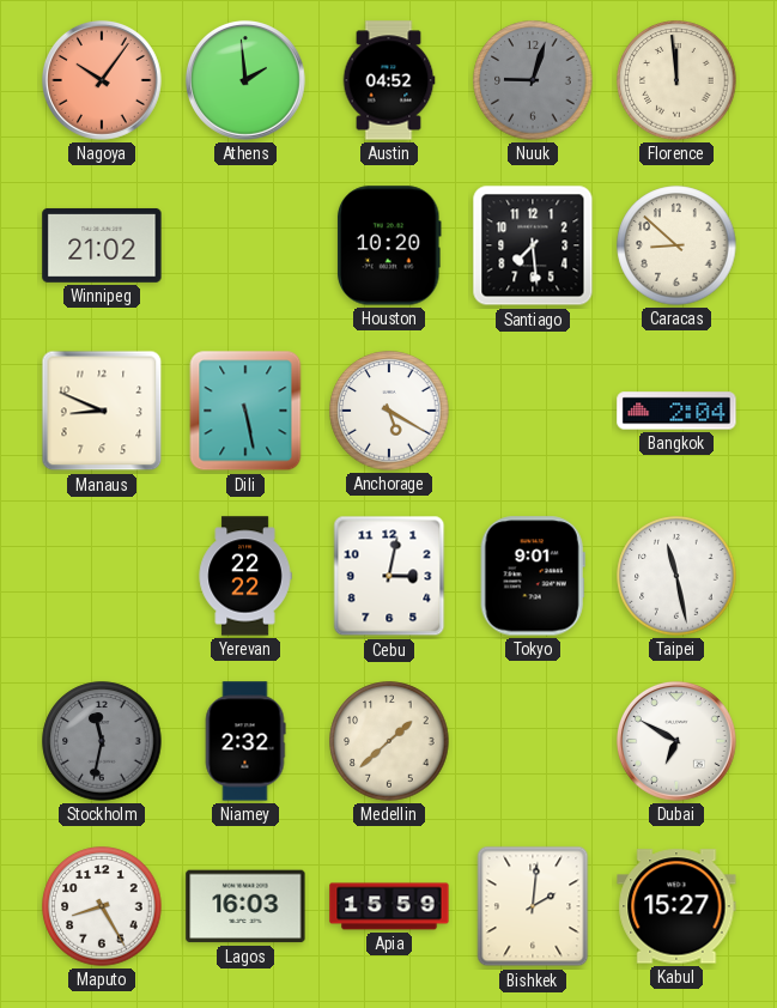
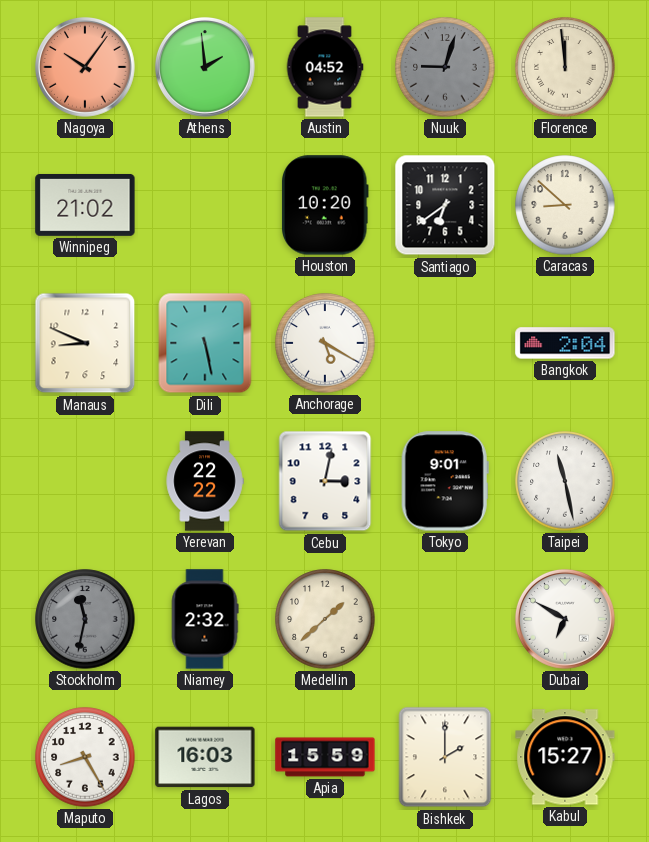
Santiago: 7:29 -> 6:39 (445, 205)
Bishkek: 2:01 -> 2:00 (445, 757)
